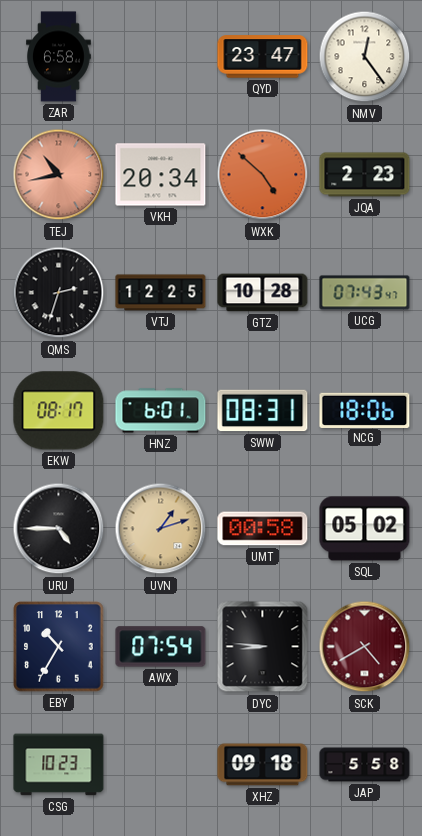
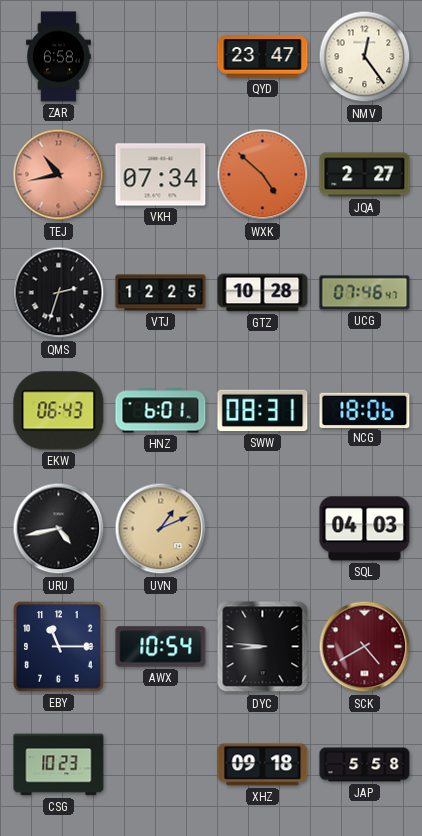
VKH: 20:34 -> 07:34 (161, 175)
JQA: 2:23 -> 2:27 (365, 175)
UCG: 07:43 -> 07:46 (365, 293)
EKW: 08:17 -> 06:43 (59, 411)
URU: 4:45 -> 4:43 (59, 529)
UVN: 1:12 -> 1:11 (161, 529)
UMT: 00:58 -> none (263, 529)
SQL: 05:02 -> 04:03 (365, 529)
EBY: 10:35 -> 11:15 (59, 647)
AWX: 07:54 -> 10:54 (161, 647)
